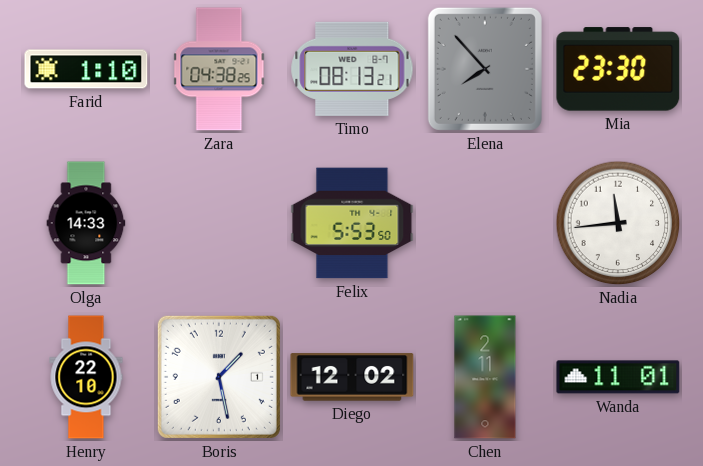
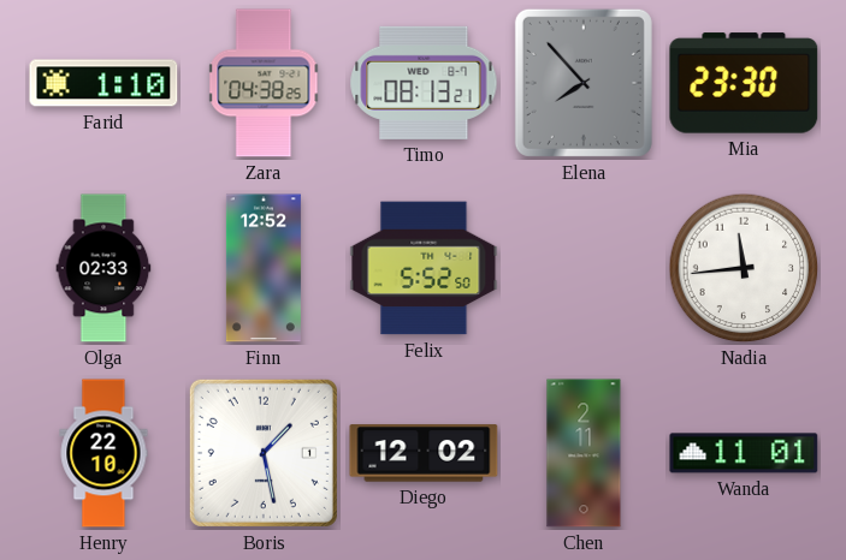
Olga: 14:33 -> 02:33 (103, 268)
Finn: none -> 12:52 (264, 268)
Felix: 5:53 -> 5:52 (424, 268)
